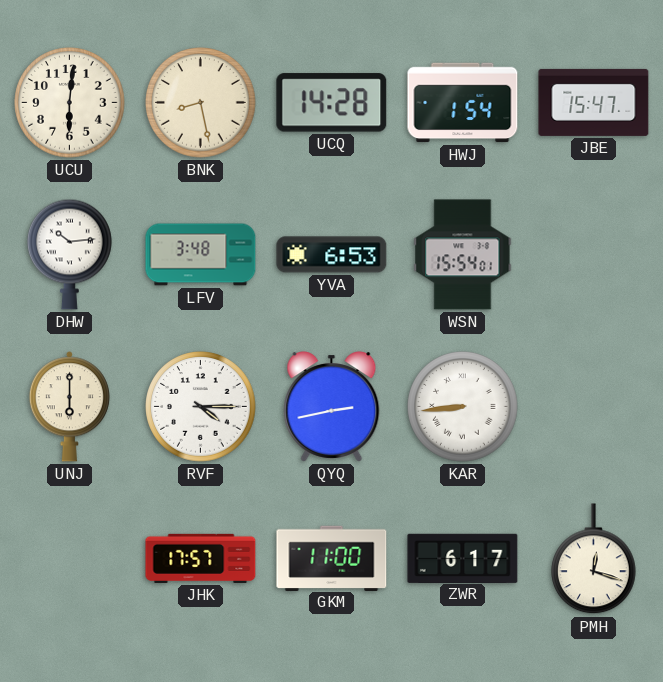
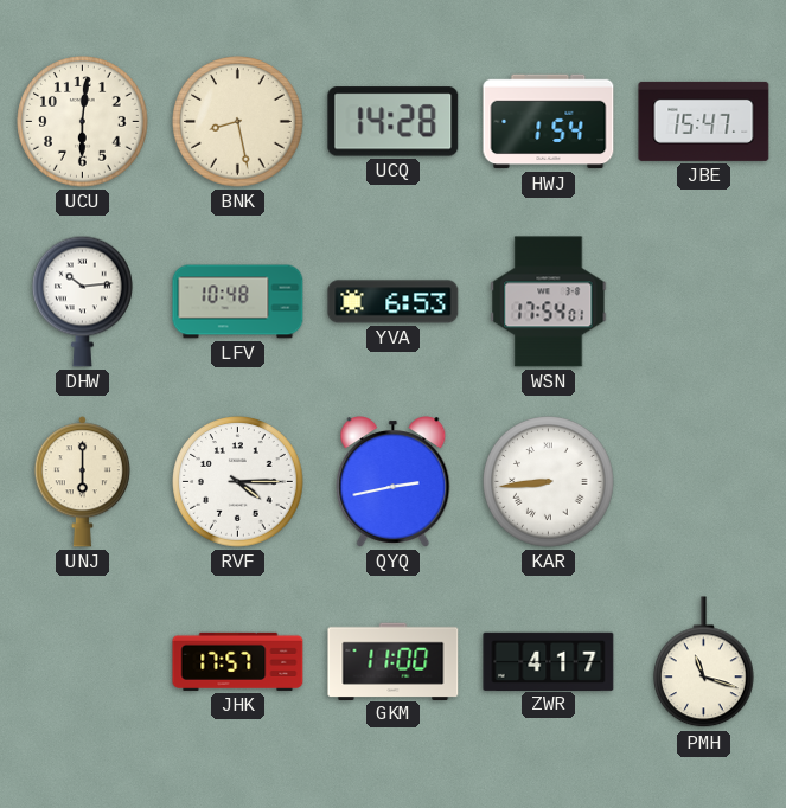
LFV: 3:48 -> 10:48 (238, 302)
WSN: 15:54 -> 17:54 (549, 302)
ZWR: 6:17 -> 4:17 (549, 661)
PMH: 12:18 -> 11:18 (704, 662)
